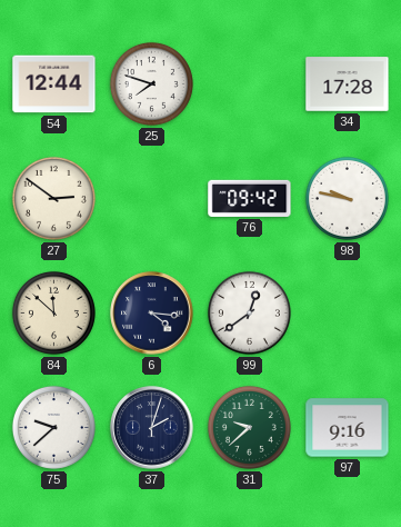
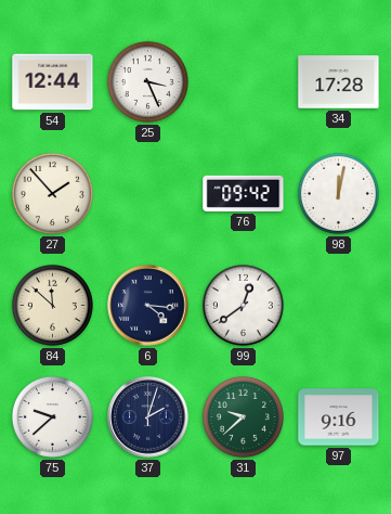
25: 7:48 -> 3:26 (147, 81)
27: 2:51 -> 1:53 (52, 193)
98: 9:47 -> 12:02 (338, 193)
